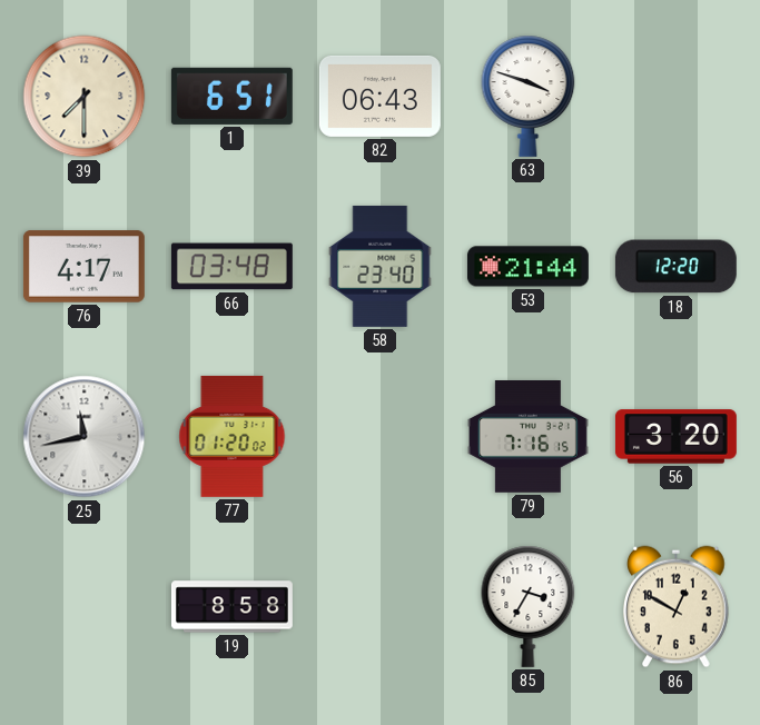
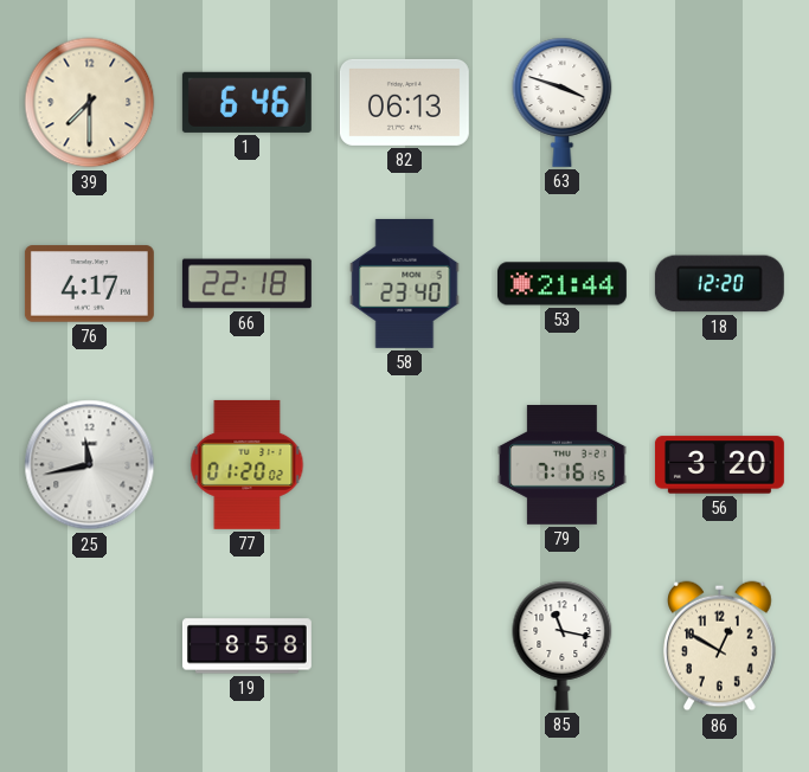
1: 6:51 -> 6:46 (246, 102)
82: 06:43 -> 06:13 (404, 102)
66: 03:48 -> 22:18 (246, 284)
85: 3:35 -> 11:17 (563, 645)
